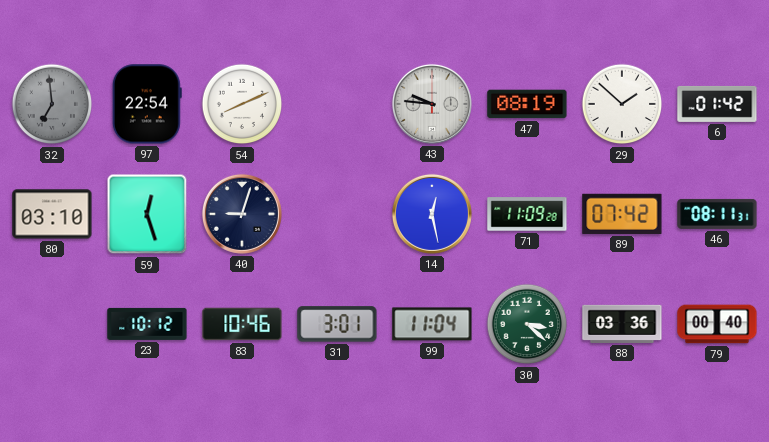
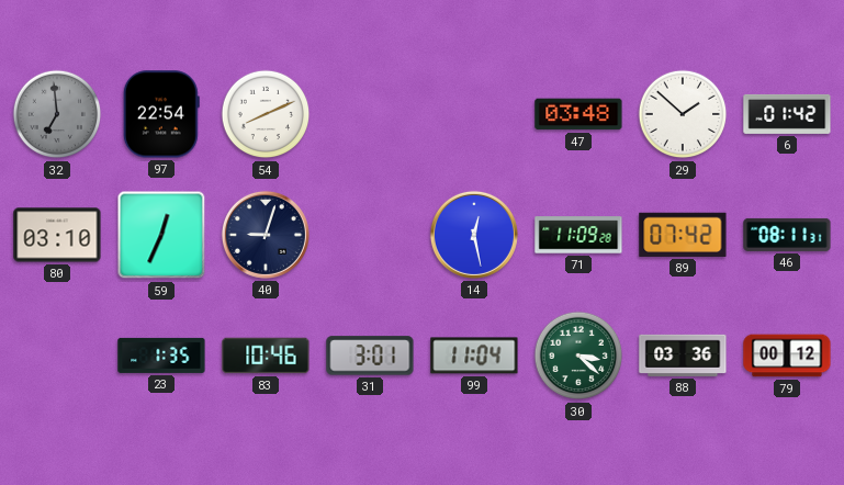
43: 9:46 -> none (432, 104)
47: 08:19 -> 03:48 (578, 114)
59: 12:27 -> 12:34 (161, 235)
23: 10:12 -> 1:35 (161, 356)
79: 00:40 -> 00:12 (787, 356)
